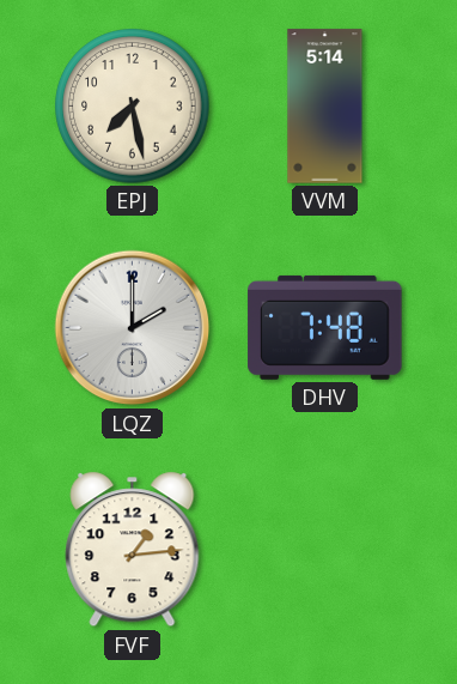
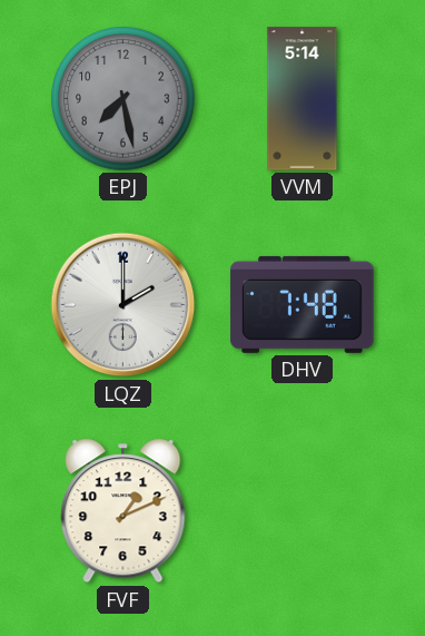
EPJ dial: cream -> grey (123, 99)
FVF: 1:14 -> 1:11 (123, 511)
